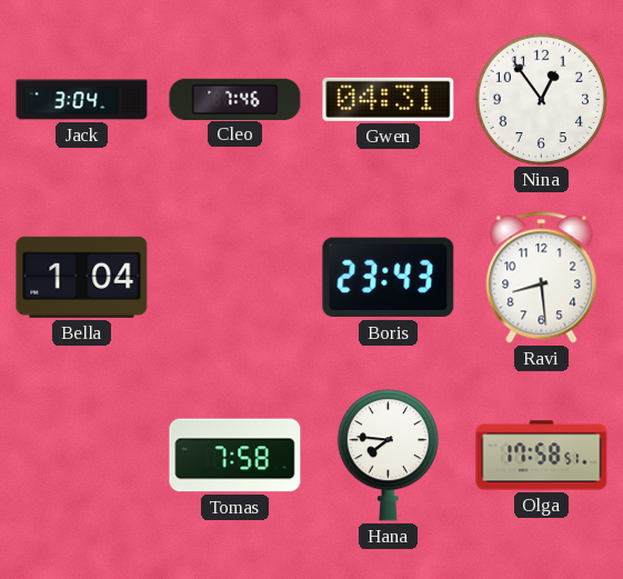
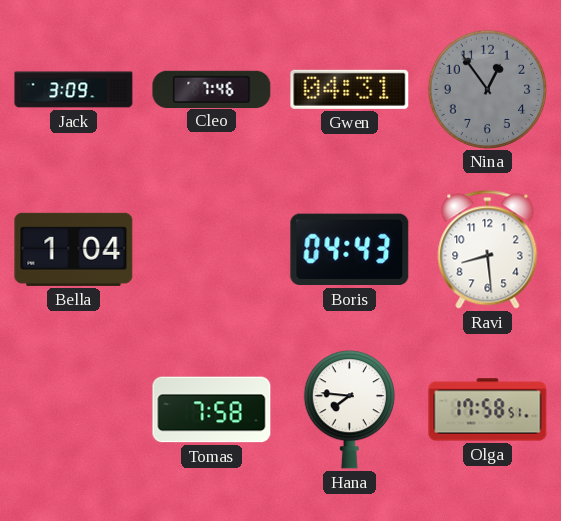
Jack: 3:04 -> 3:09 (74, 90)
Nina dial: white -> grey (487, 89)
Boris: 23:43 -> 04:43 (350, 250)
